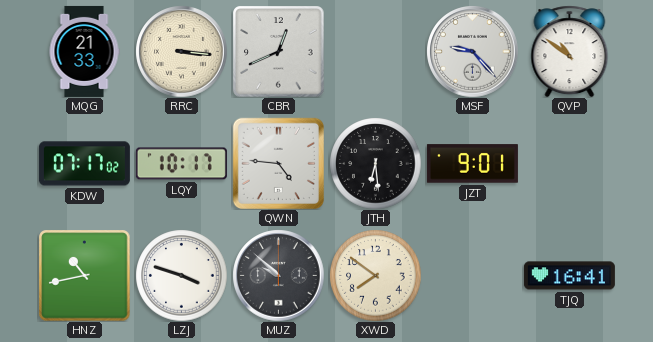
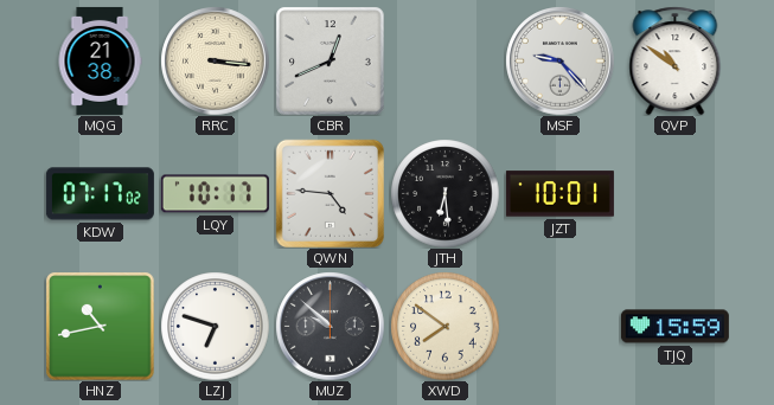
MQG: 21:33 -> 21:38 (100, 60)
JZT: 9:01 -> 10:01 (559, 194)
LZJ: 3:48 -> 6:48 (215, 326)
TJQ: 16:41 -> 15:59 (674, 327)
